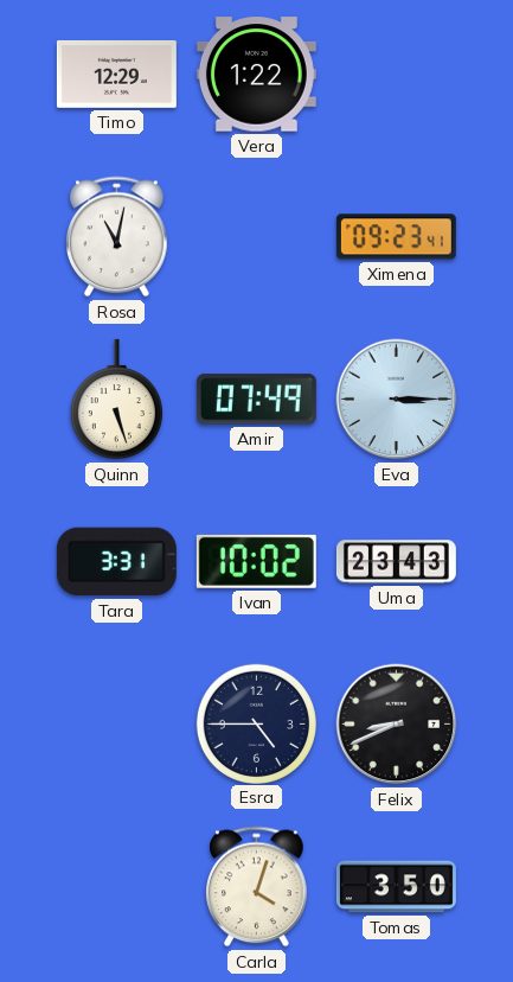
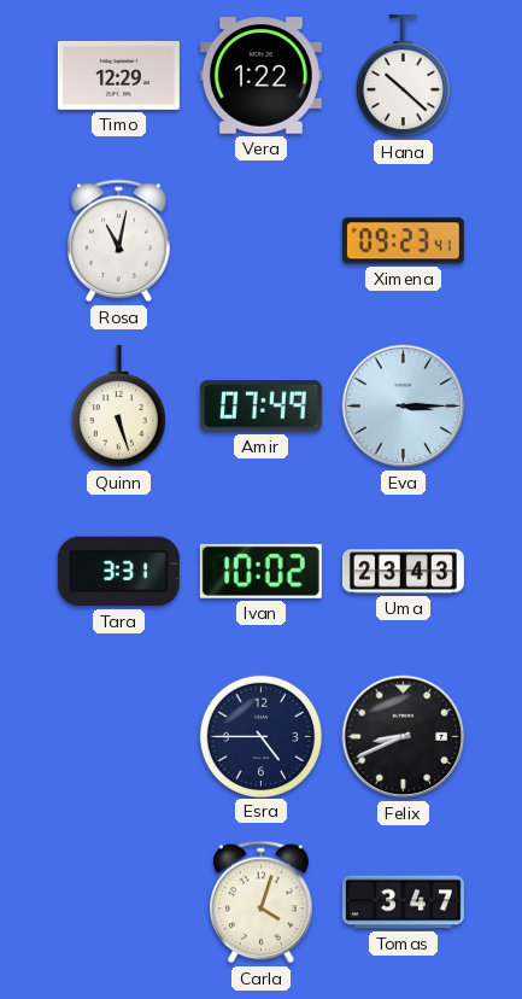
Hana: none -> 10:22 (403, 76)
Tomas: 3:50 -> 3:47 (403, 902)
